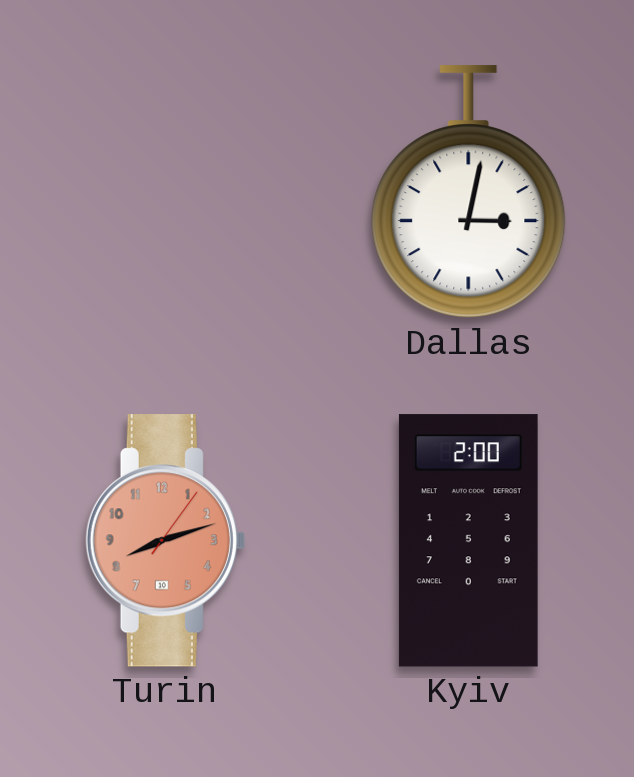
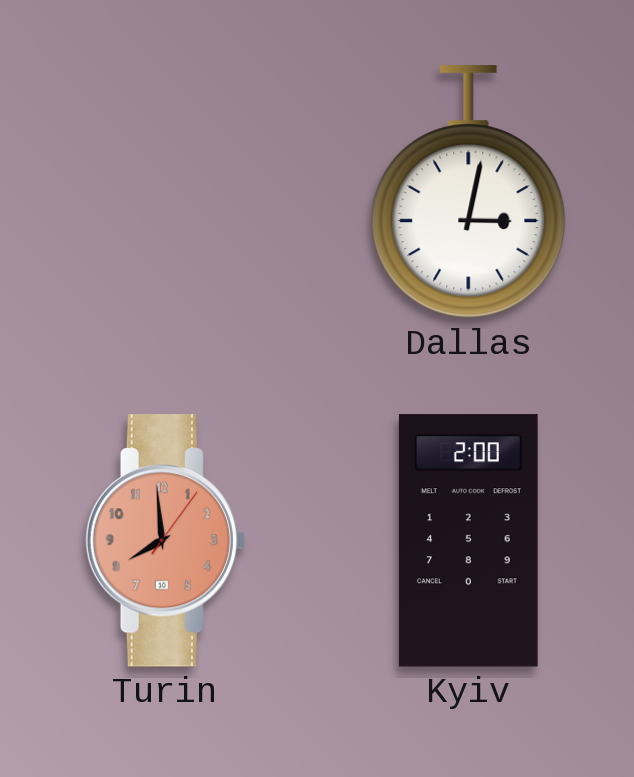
Turin: 8:12 -> 7:59 (165, 541)
